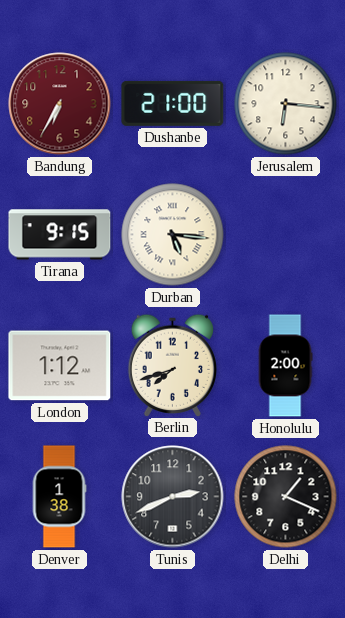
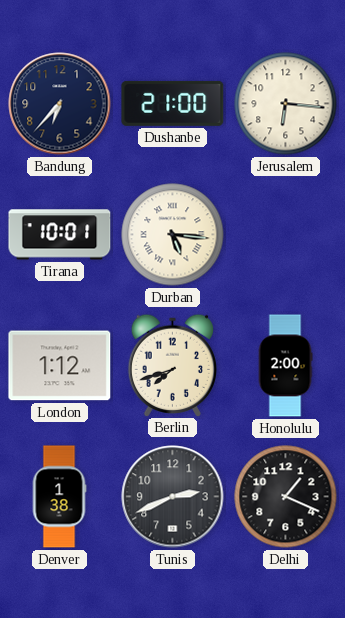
Bandung: 6:35 -> 6:37 (60, 104)
Bandung dial: burgundy -> navy (60, 104)
Tirana: 9:15 -> 10:01 (60, 235)
